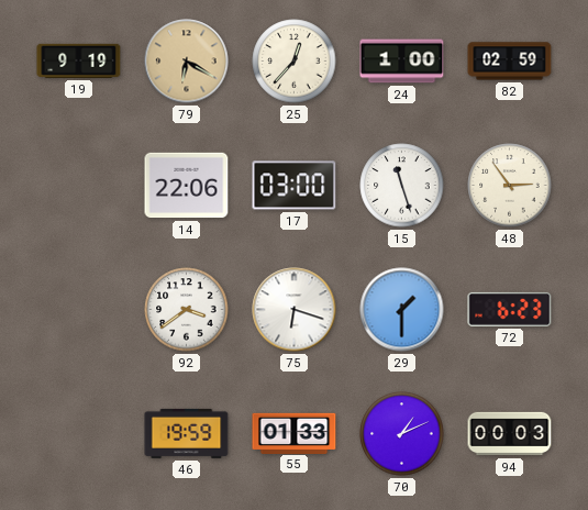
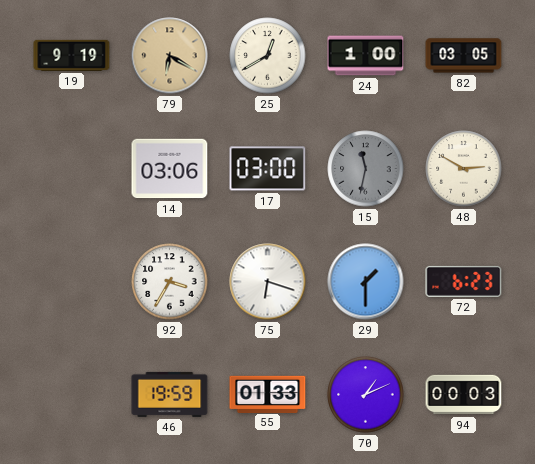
25: 12:37 -> 12:40 (268, 56)
82: 02:59 -> 03:05 (464, 56)
14: 22:06 -> 03:06 (170, 169)
15: 11:27 -> 11:32 (366, 169)
15 dial: white -> grey (366, 169)
48: 2:54 -> 2:50 (464, 169)
92: 3:39 -> 3:35 (170, 282)
